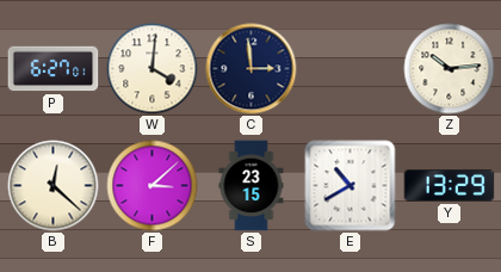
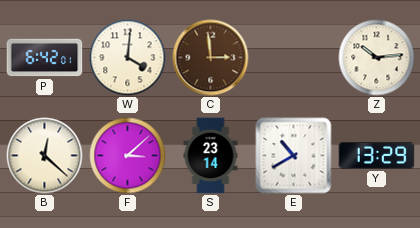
P: 6:27 -> 6:42 (45, 58)
C dial: navy -> brown (211, 58)
S: 23:15 -> 23:14 (211, 156)
